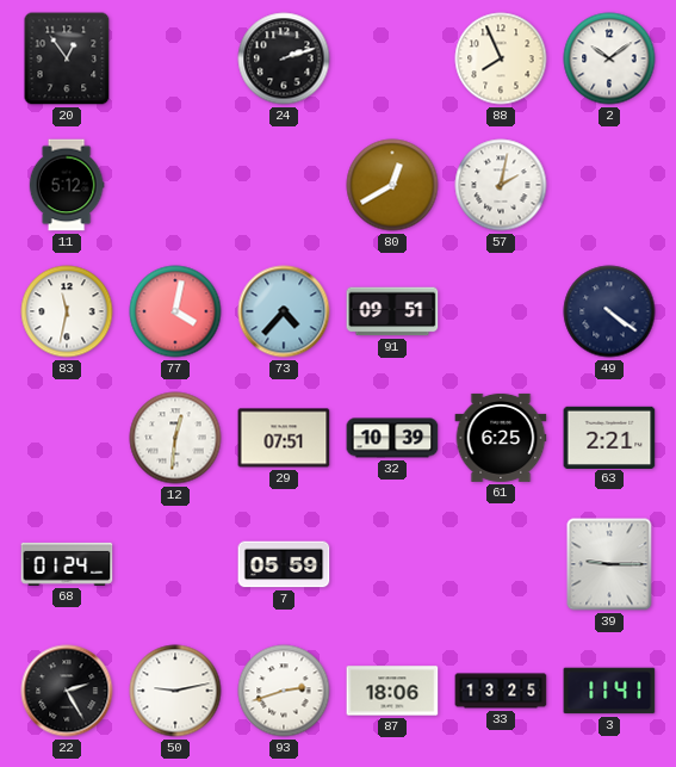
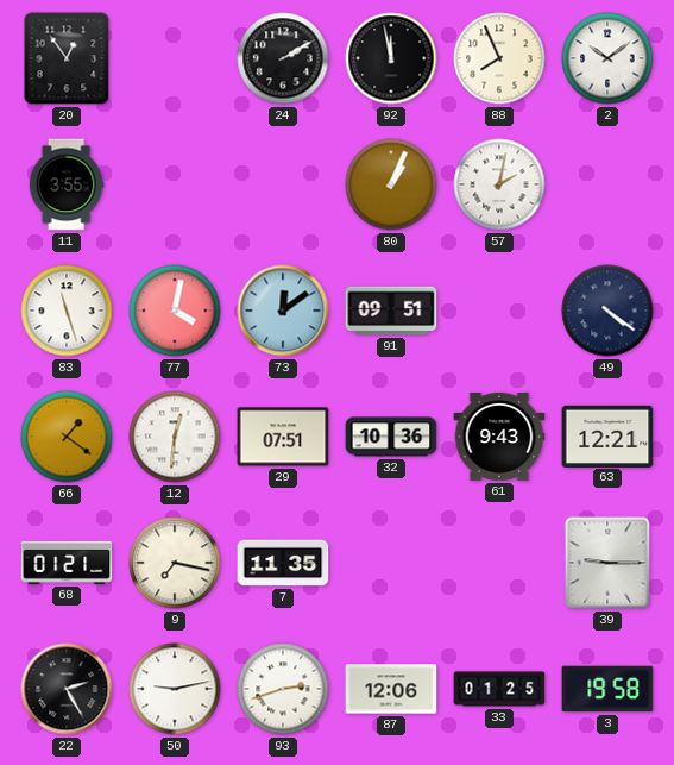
24: 2:12 -> 2:10 (283, 58)
92: none -> 11:58 (391, 58)
11: 5:12 -> 3:55 (67, 184)
80: 12:40 -> 1:04 (391, 184)
83: 11:32 -> 11:27 (67, 311)
73: 4:37 -> 12:09 (283, 311)
66: none -> 1:21 (67, 437)
32: 10:39 -> 10:36 (391, 437)
61: 6:25 -> 9:43 (499, 437)
63: 2:21 -> 12:21 (607, 435)
68: 01:24 -> 01:21 (67, 563)
9: none -> 7:17 (175, 563)
7: 05:59 -> 11:35 (283, 563)
87: 18:06 -> 12:06 (391, 689)
33: 13:25 -> 01:25 (499, 689)
3: 11:41 -> 19:58 (607, 689)
